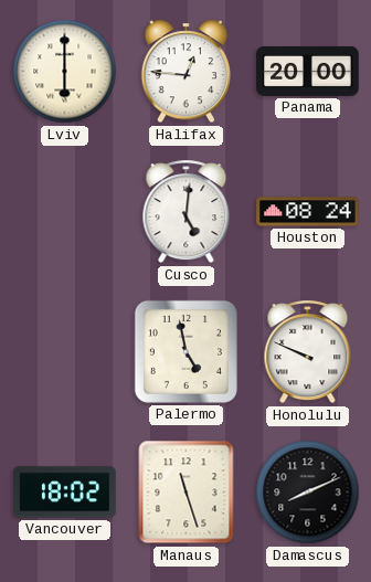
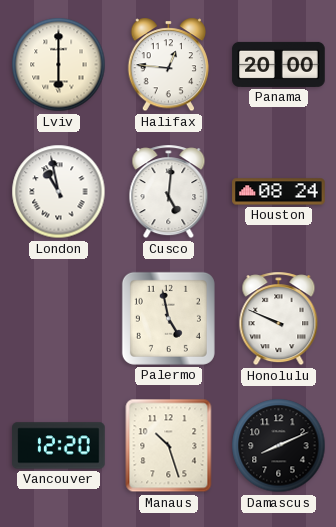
London: none -> 10:58 (59, 192)
Vancouver: 18:02 -> 12:20 (59, 446)
Manaus: 11:27 -> 10:27 (169, 446)
